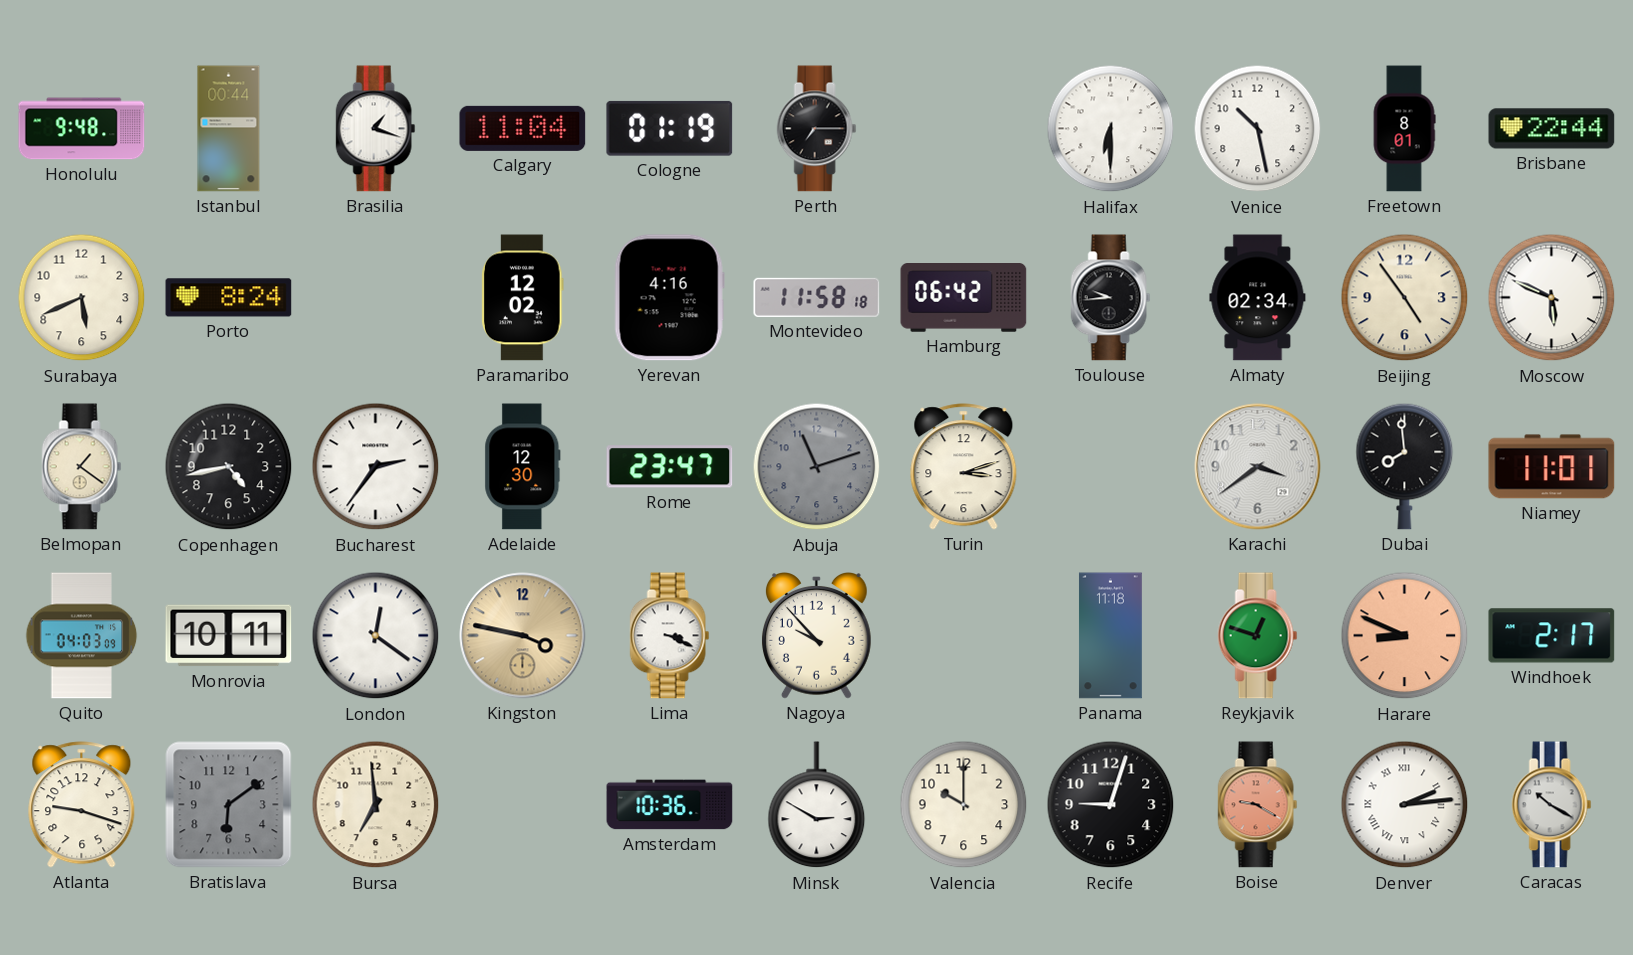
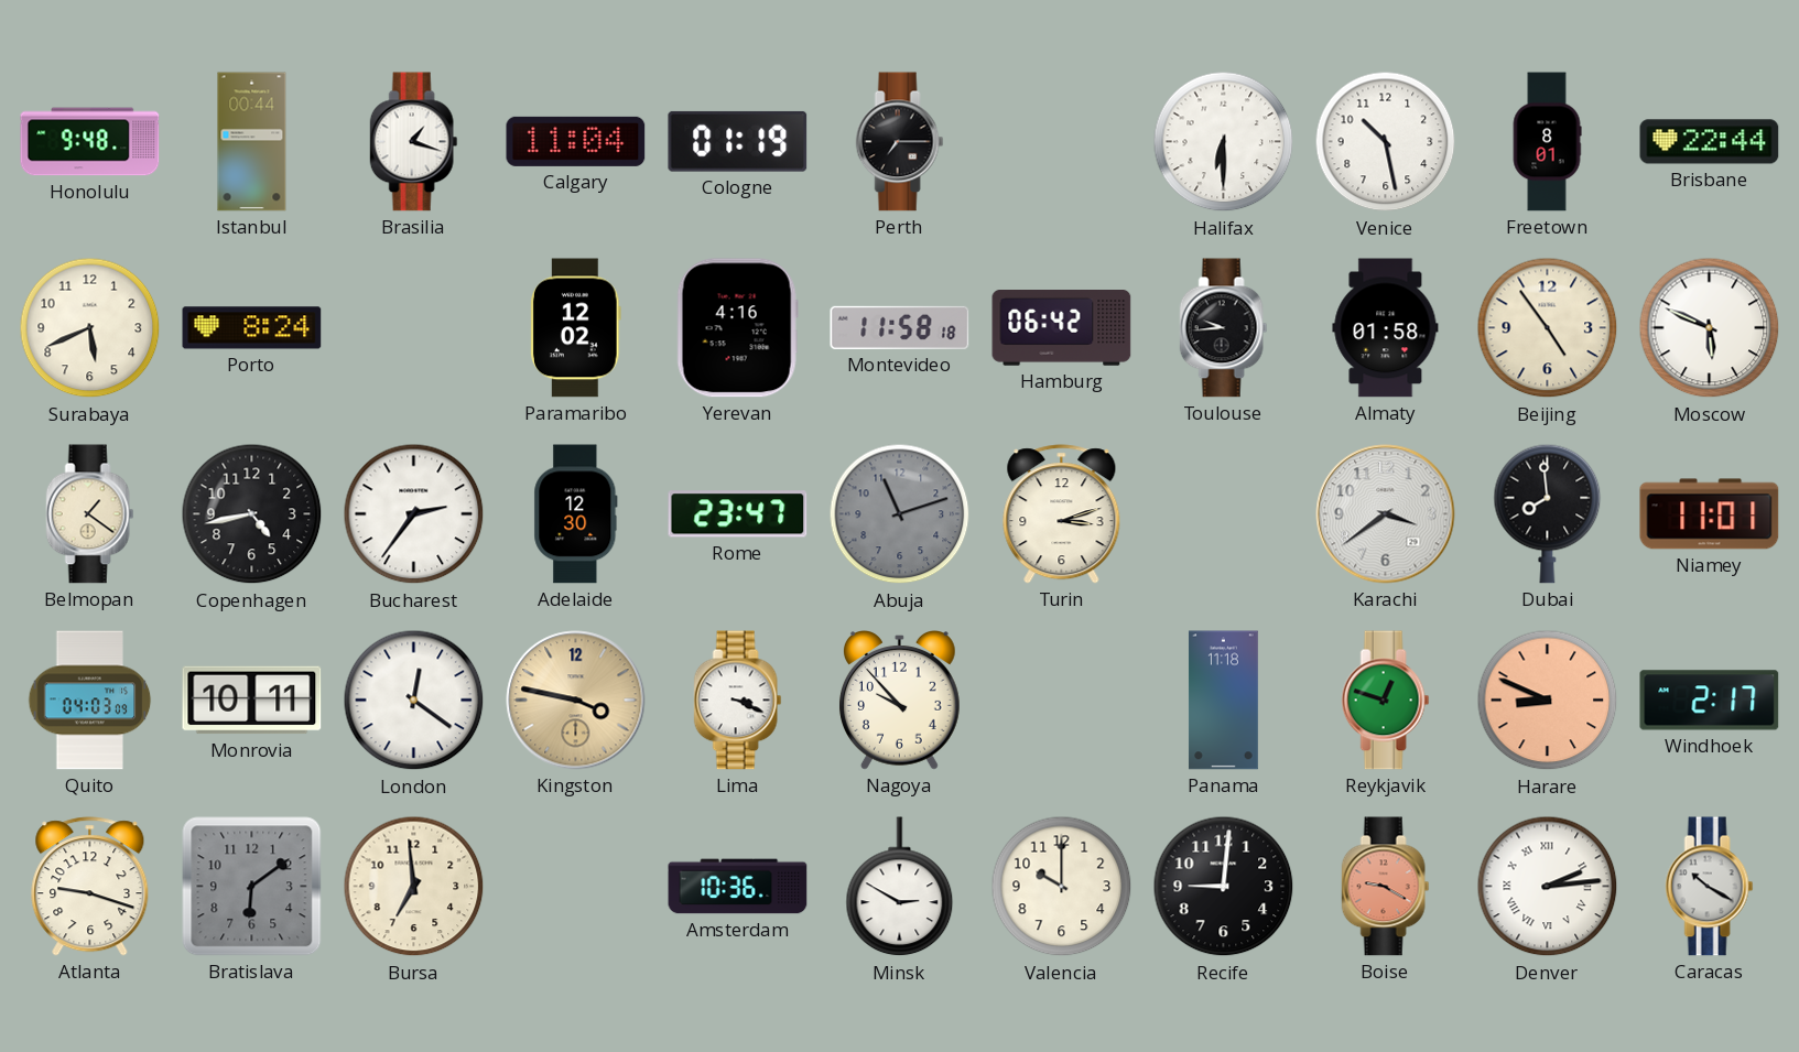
Almaty: 02:34 -> 01:58 (1386, 328)
Recife: 9:03 -> 9:01 (1224, 887)
